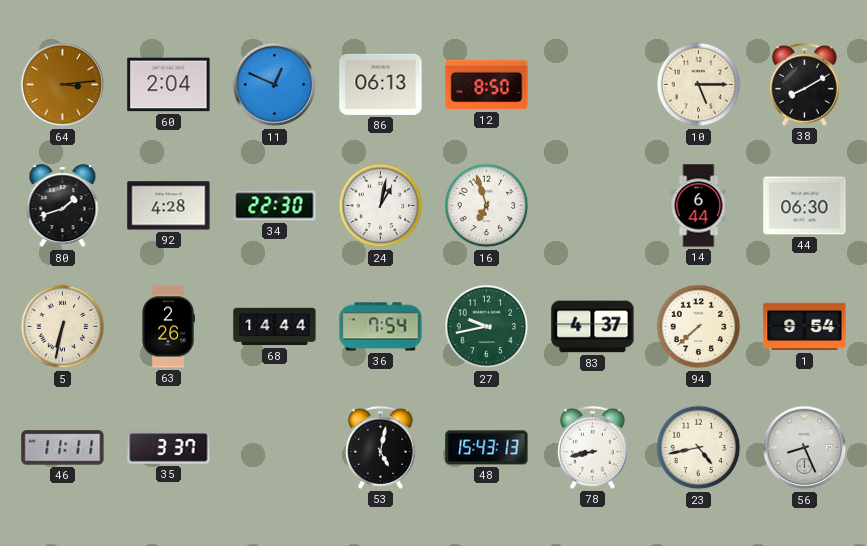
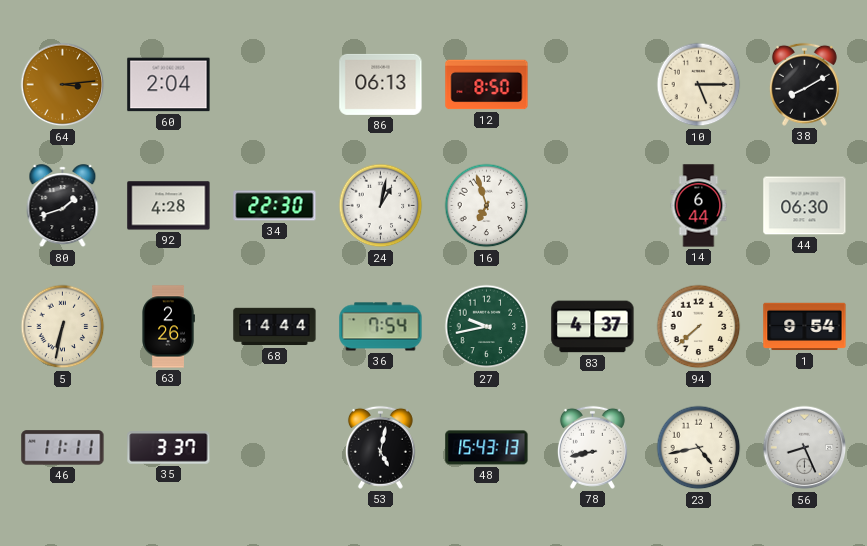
11: 12:49 -> none (275, 85)
